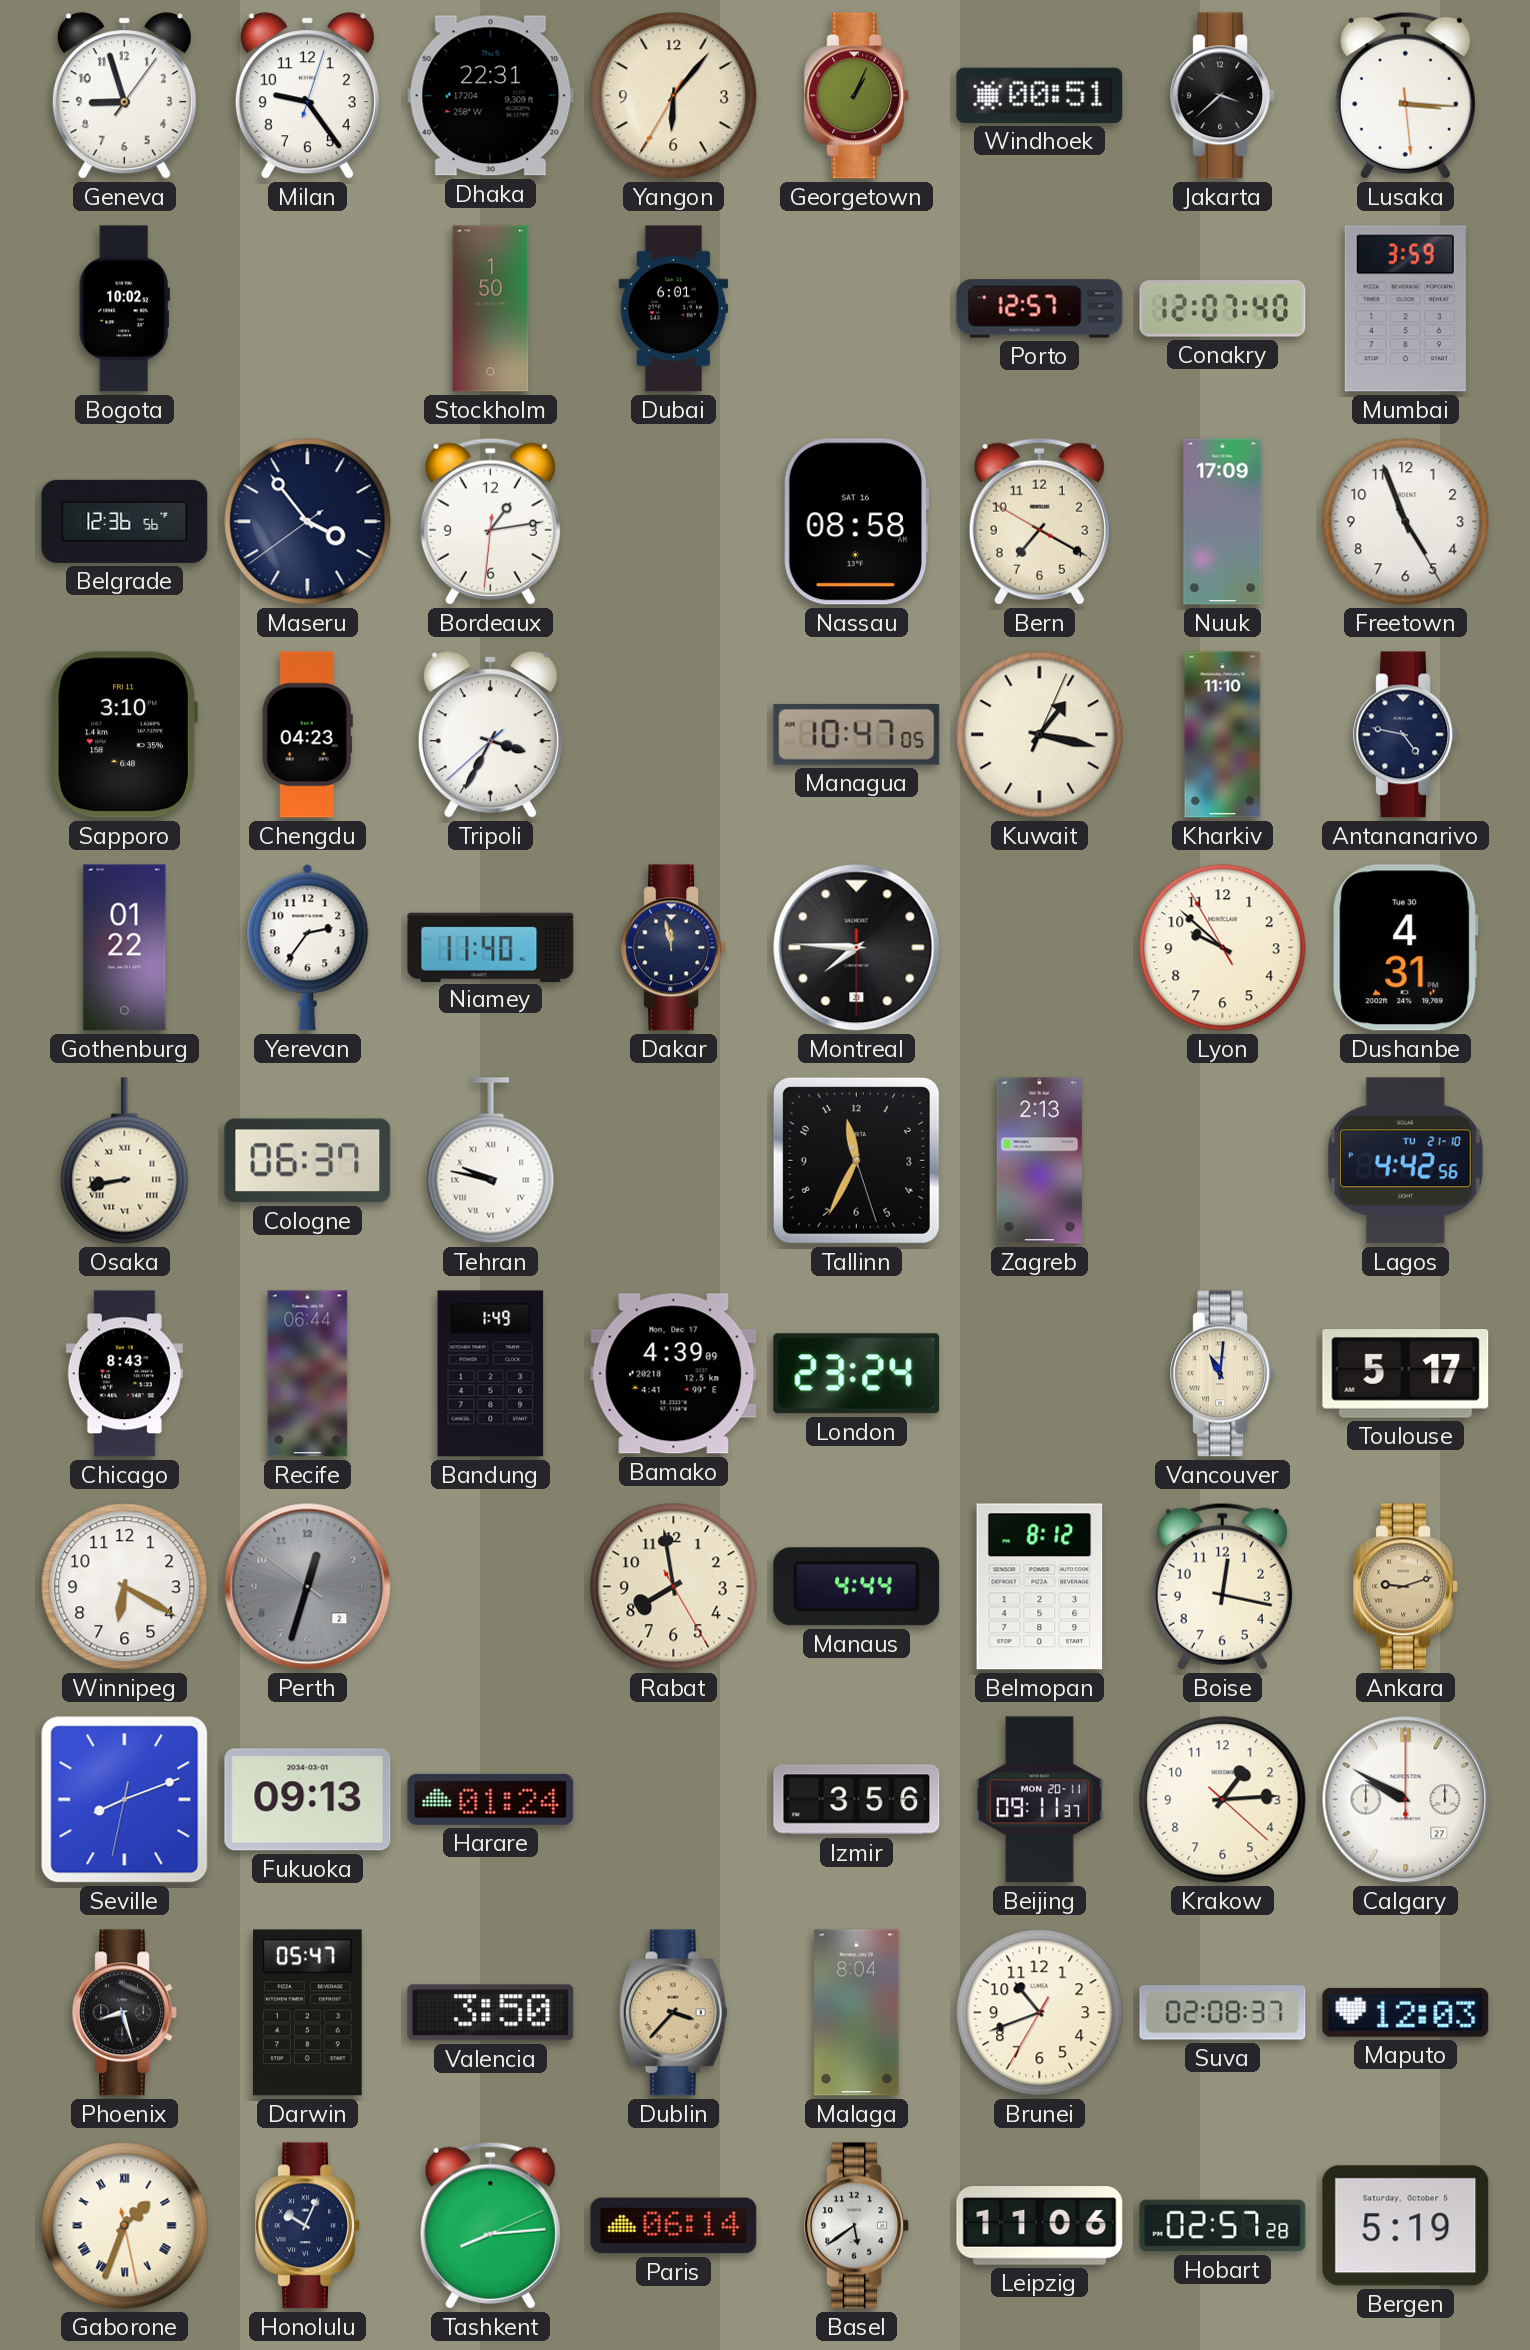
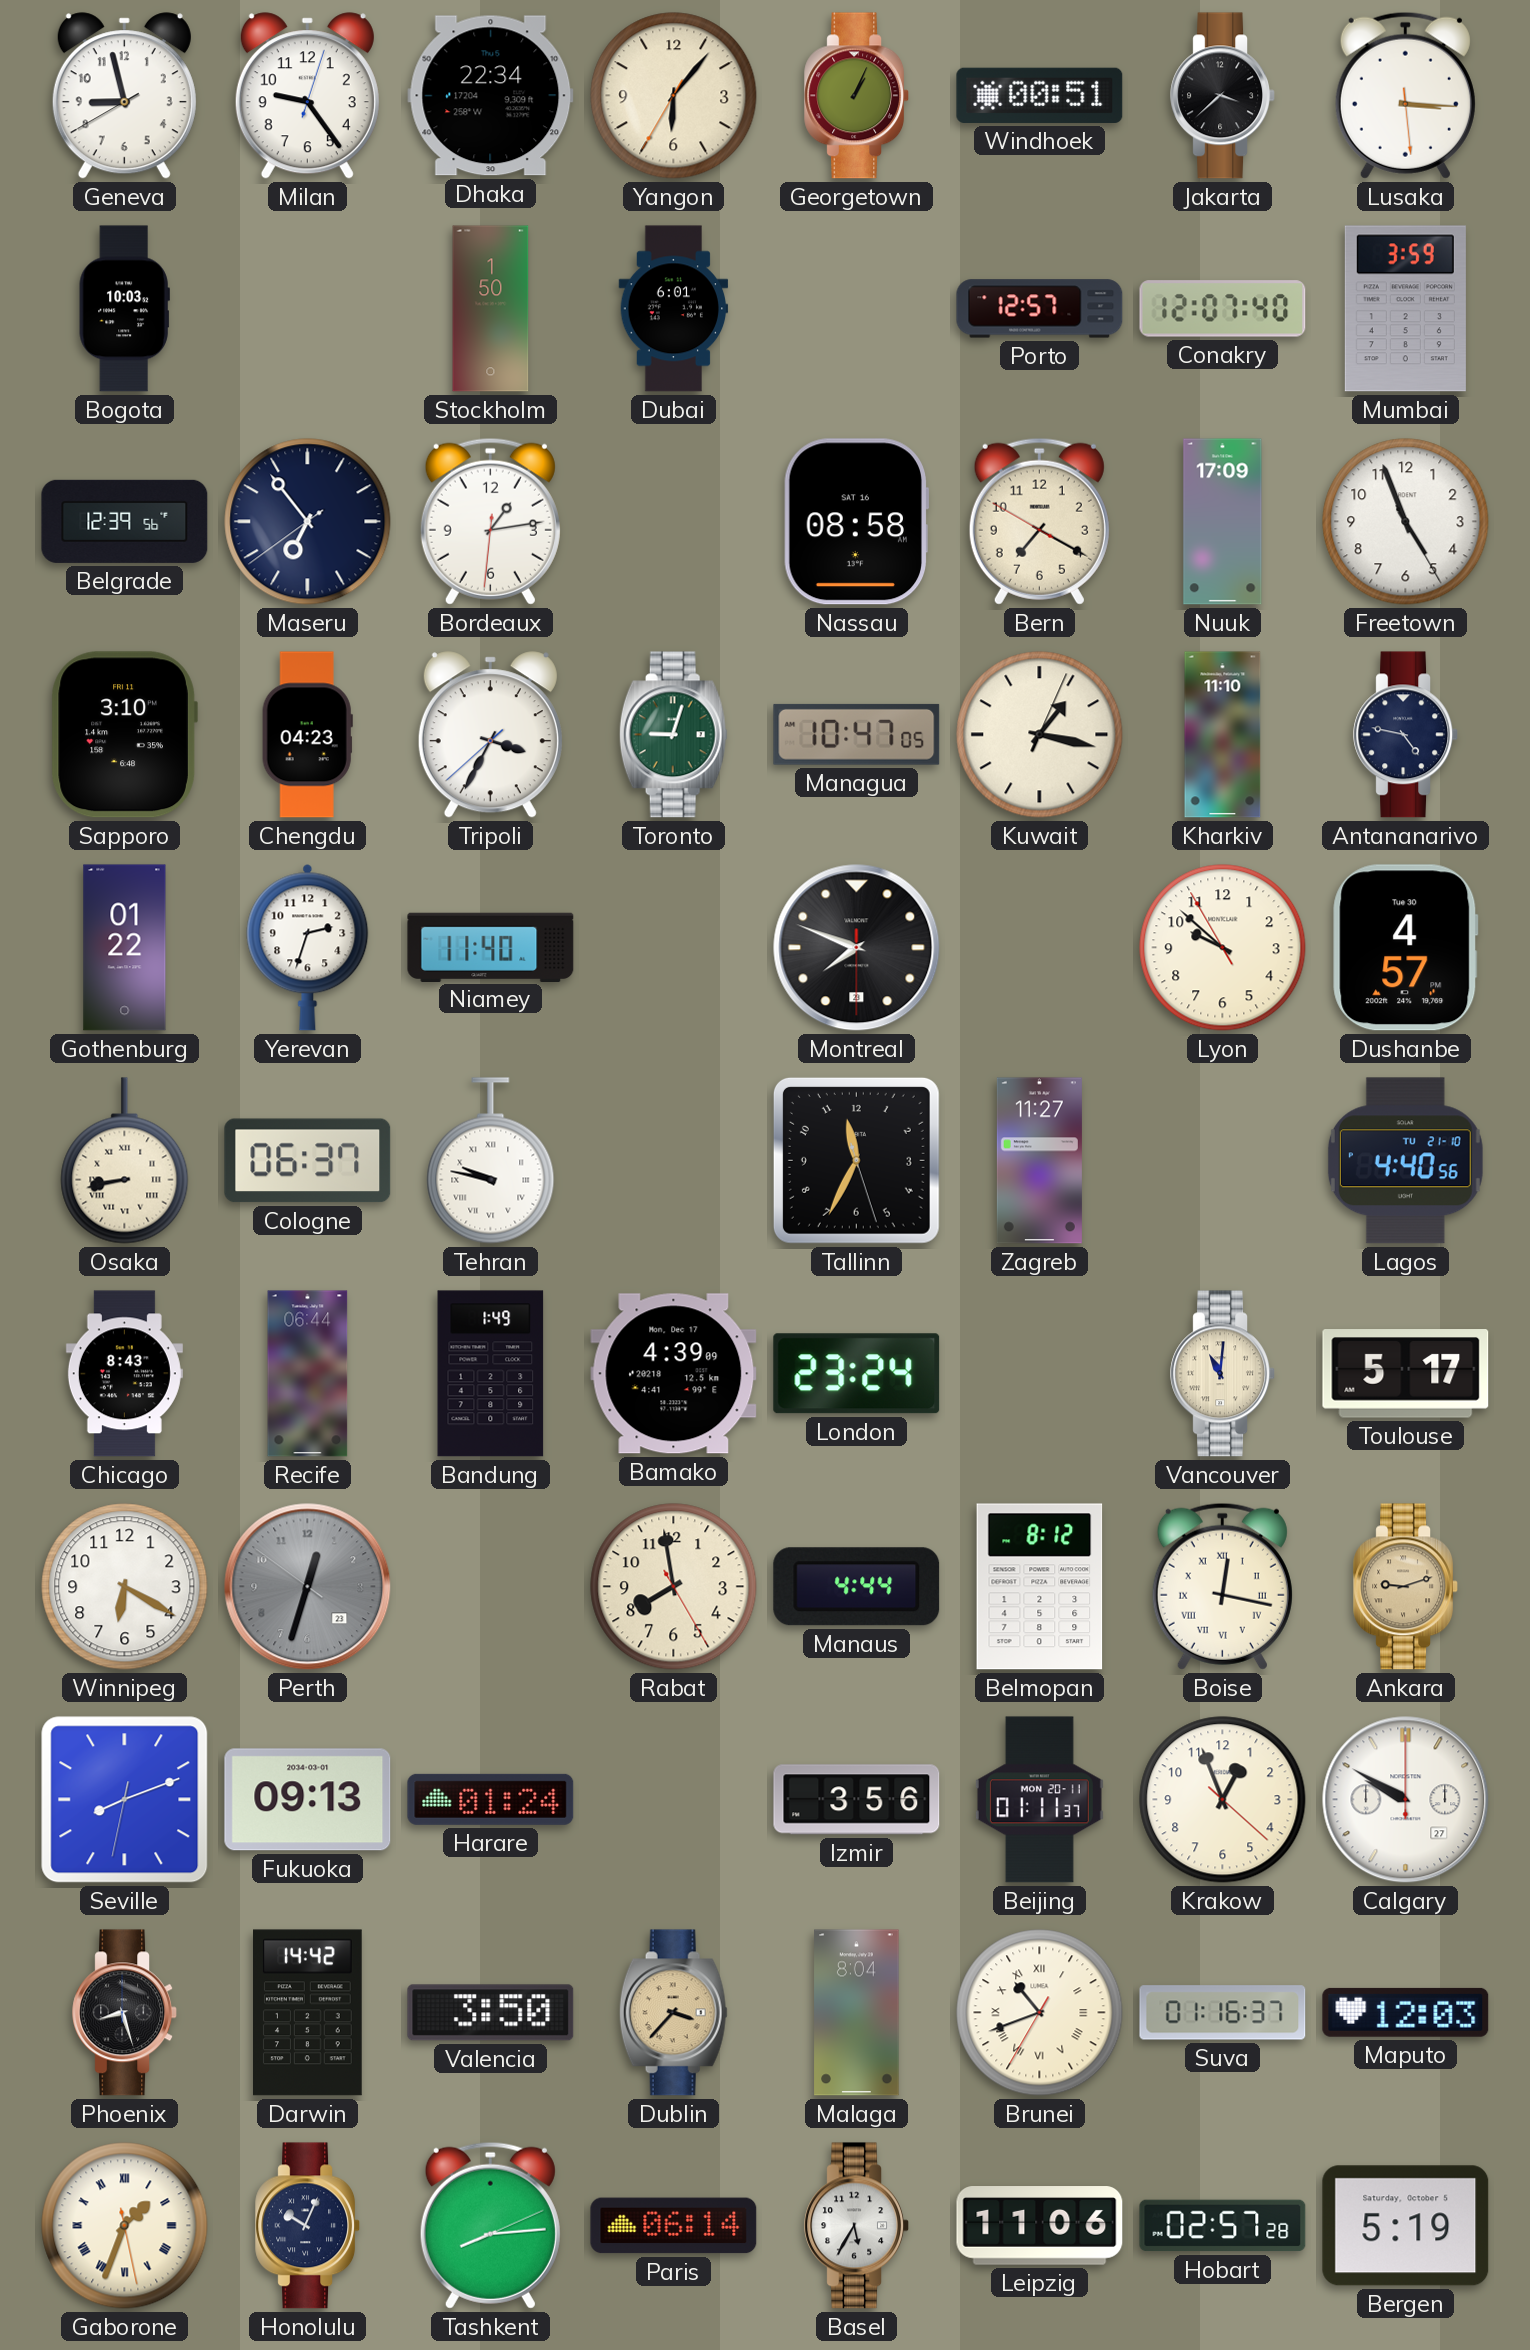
Geneva: 8:57:06 -> 8:57:40 (124, 96)
Dhaka: 22:31 -> 22:34 (491, 96)
Bogota: 10:02 -> 10:03 (124, 309)
Belgrade: 12:36 -> 12:39 (125, 521)
Maseru: 3:53 -> 6:53 (308, 522)
Toronto: none -> 9:03 (673, 735)
Yerevan: 2:36 -> 2:33 (308, 947)
Dakar: 11:58 -> none (673, 948)
Montreal: 7:45 -> 7:48 (857, 948)
Dushanbe: 4:31 -> 4:57 (1406, 948)
Zagreb: 2:13 -> 11:27 (1039, 1161)
Lagos: 4:42 -> 4:40 (1405, 1161)
Perth date: 2 -> 23 (308, 1587)
Boise numerals: Arabic -> Roman (1222, 1586)
Beijing: 09:11 -> 01:11 (1039, 1800)
Krakow: 1:14 -> 12:56 (1223, 1800)
Darwin: 05:47 -> 14:42 (308, 2013)
Brunei numerals: Arabic -> Roman (1040, 2013)
Suva: 02:08 -> 01:16 (1223, 2013)
Basel: 5:39 -> 5:35 (856, 2226)
